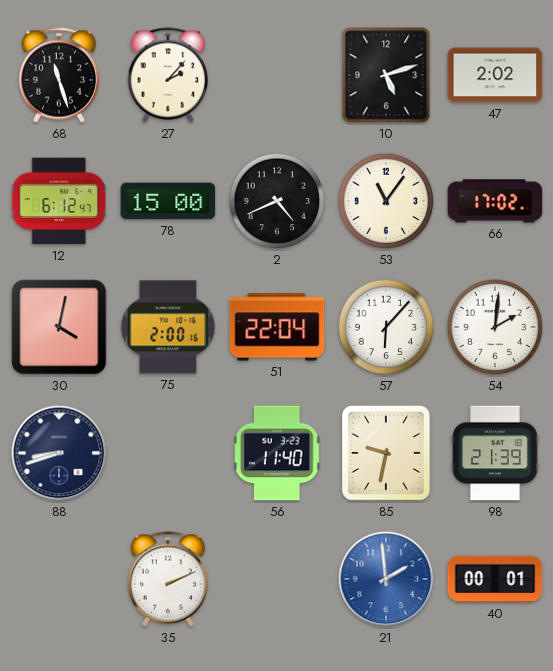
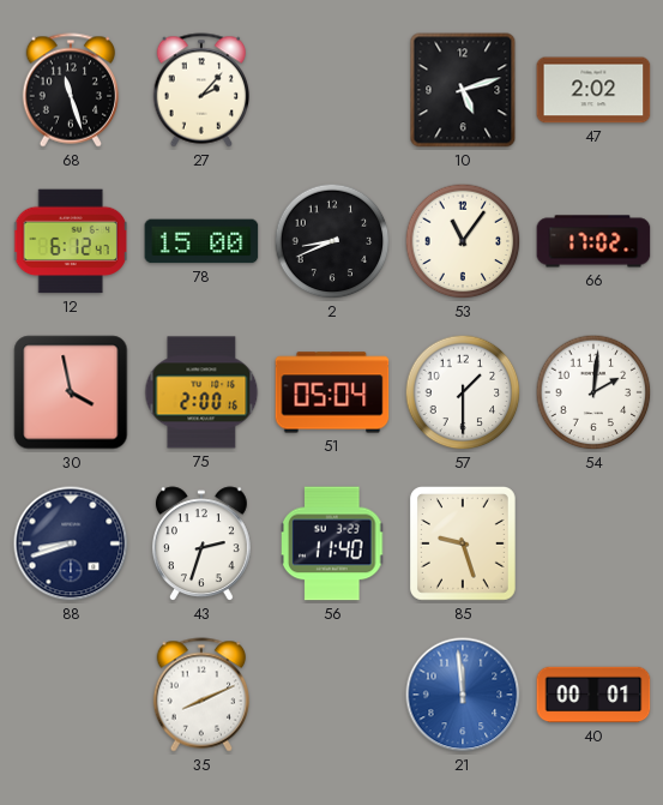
2: 4:41 -> 8:41 (332, 241)
30: 4:02 -> 3:58 (71, 392)
51: 22:04 -> 05:04 (332, 392)
57: 6:07 -> 1:30 (463, 392)
43: none -> 2:33 (201, 545)
85: 9:32 -> 9:27 (463, 545)
98: 21:39 -> none (495, 453)
35: 2:11 -> 8:11 (200, 695)
21: 1:59 -> 11:59 (463, 695)
